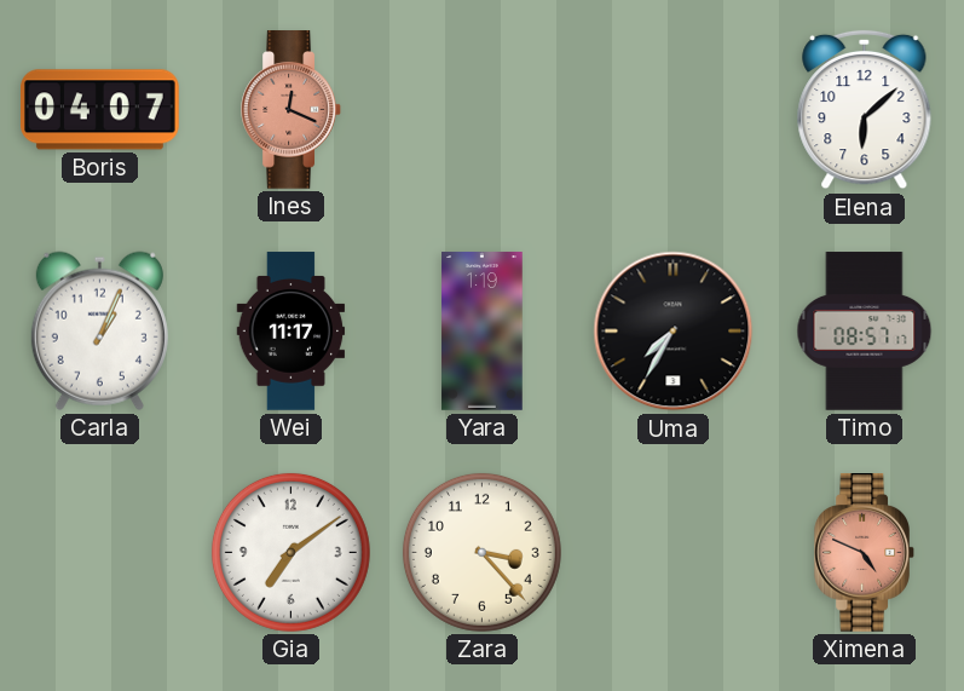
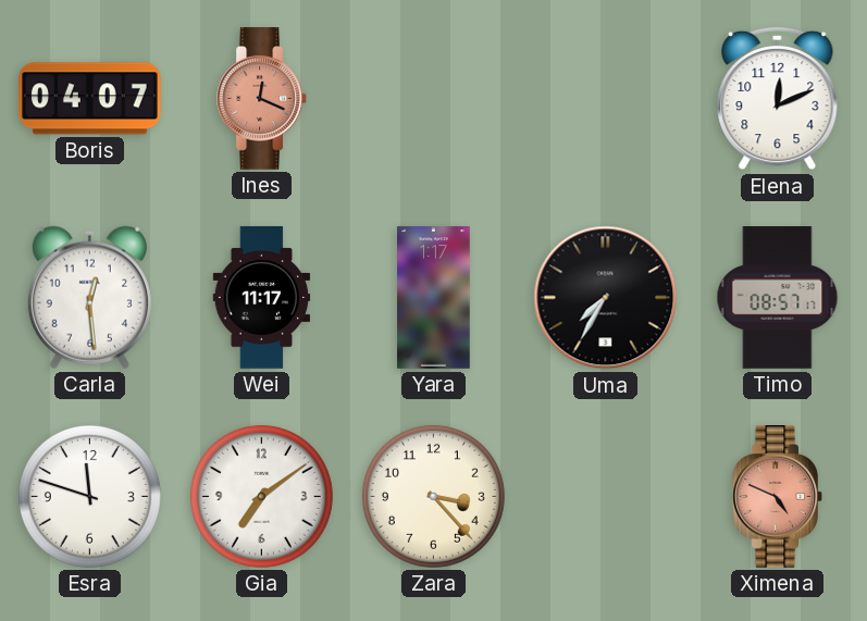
Elena: 6:08 -> 12:11 (778, 99)
Carla: 1:04 -> 12:29 (89, 297)
Yara: 1:19 -> 1:17 (434, 298)
Esra: none -> 11:48 (89, 496)
